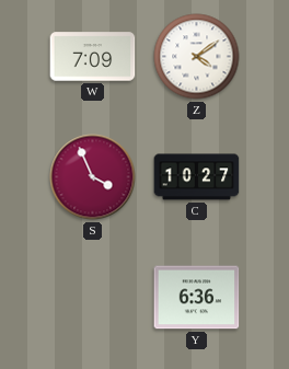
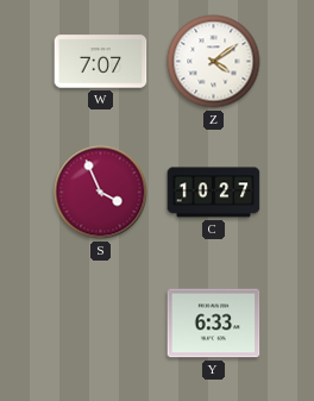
W: 7:09 -> 7:07 (101, 62)
Y: 6:36 -> 6:33 (214, 324)
